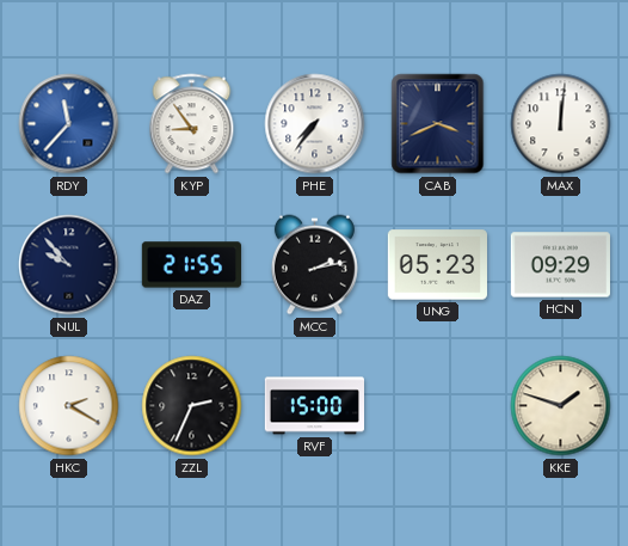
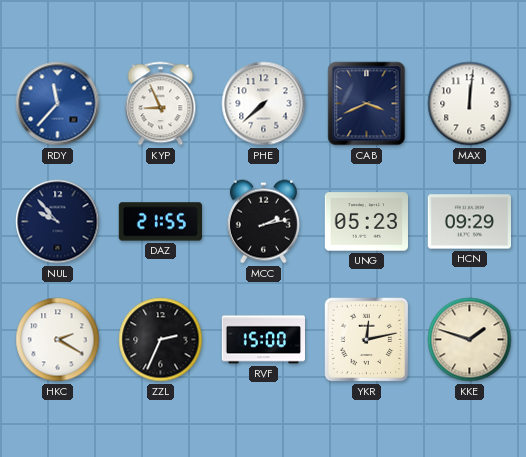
KYP: 8:54 -> 8:56 (161, 104)
PHE: 7:36 -> 7:38 (264, 104)
YKR: none -> 12:13 (367, 340)
